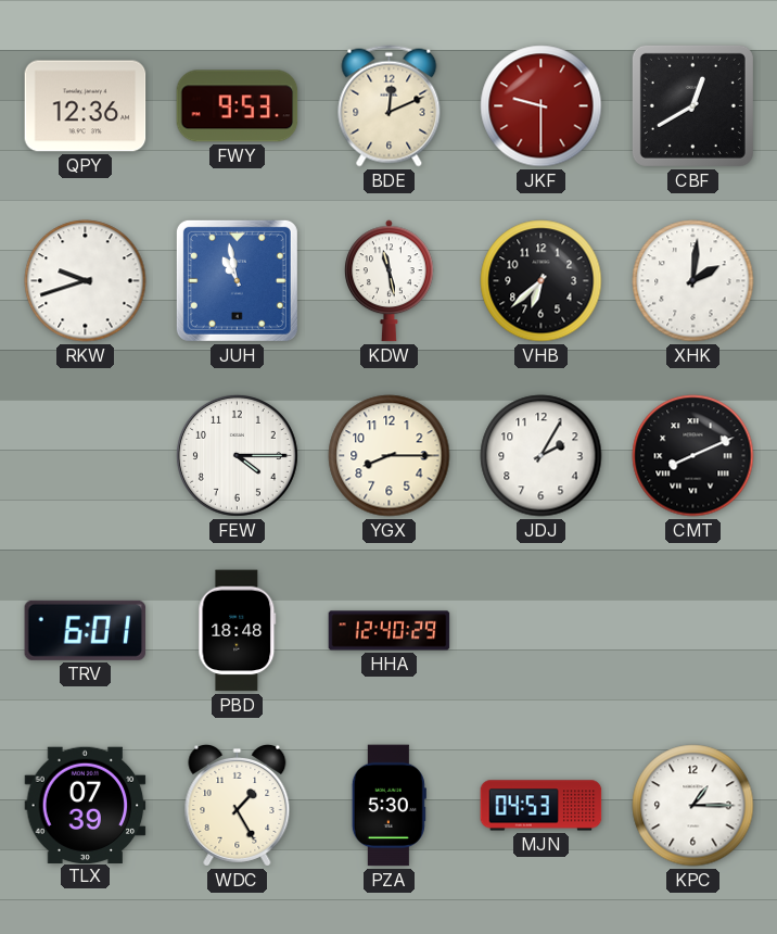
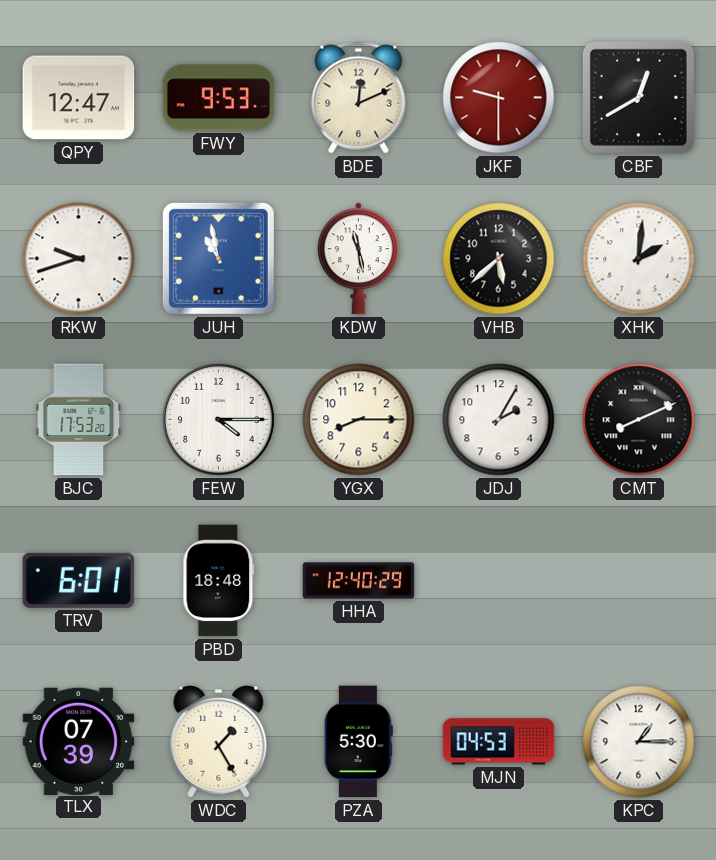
QPY: 12:36 -> 12:47 (79, 98)
VHB: 6:38 -> 5:38 (499, 259)
BJC: none -> 17:53 (79, 420)
